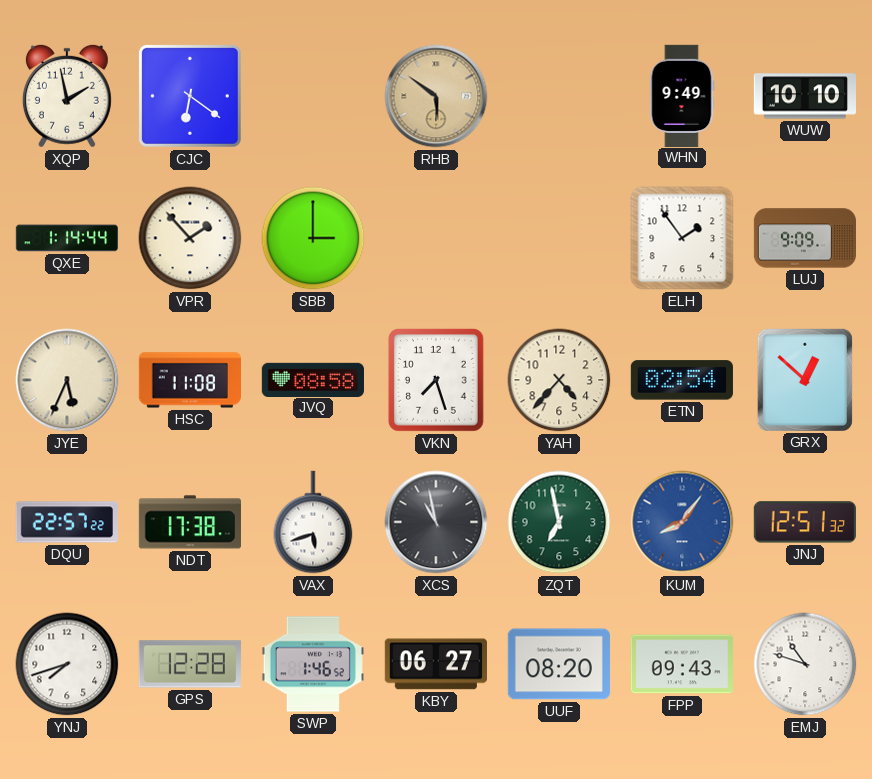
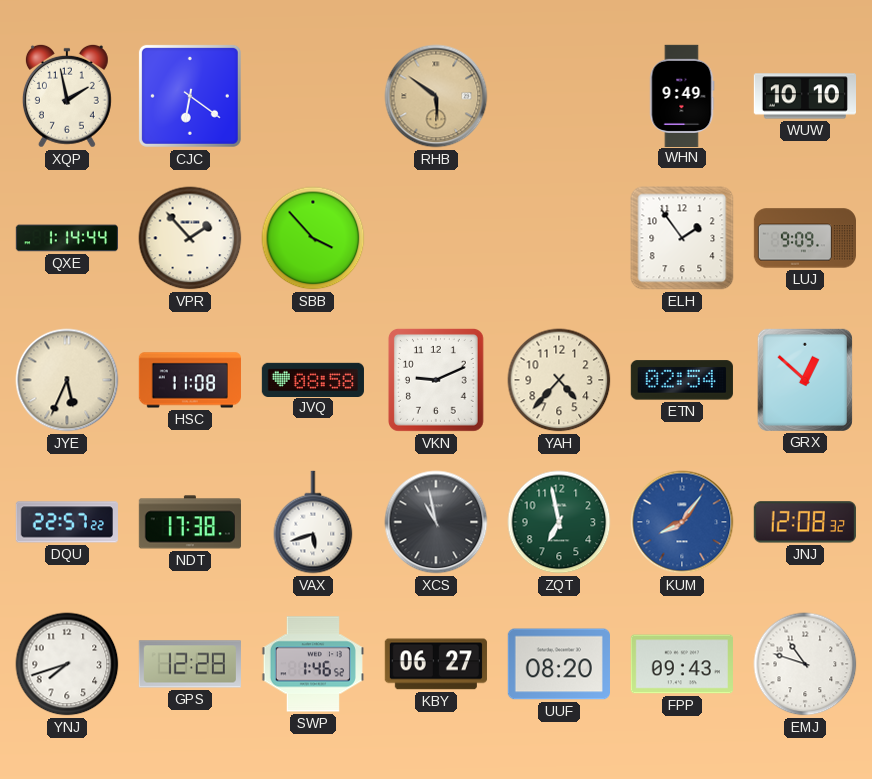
SBB: 3:00 -> 3:53 (313, 238)
VKN: 7:27 -> 9:11 (436, 380)
JNJ: 12:51 -> 12:08 (805, 522)
